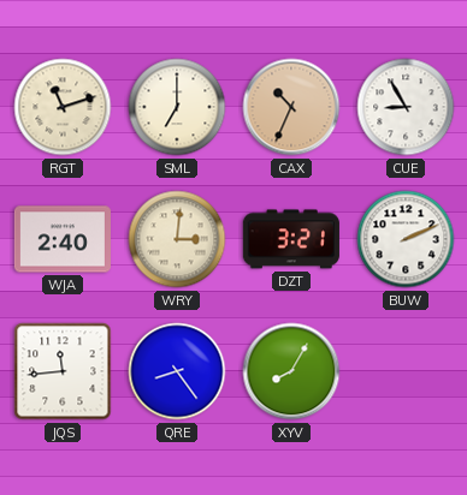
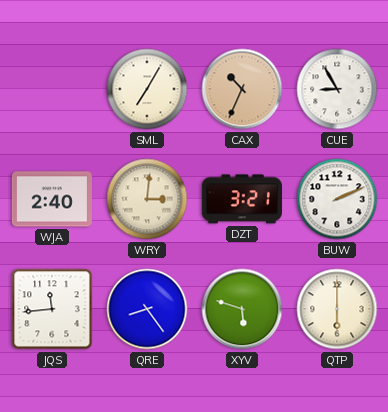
RGT: 11:12 -> none (63, 107)
SML: 7:00 -> 7:05 (147, 89)
XYV: 8:05 -> 5:48 (242, 309)
QTP: none -> 6:00 (337, 309)
